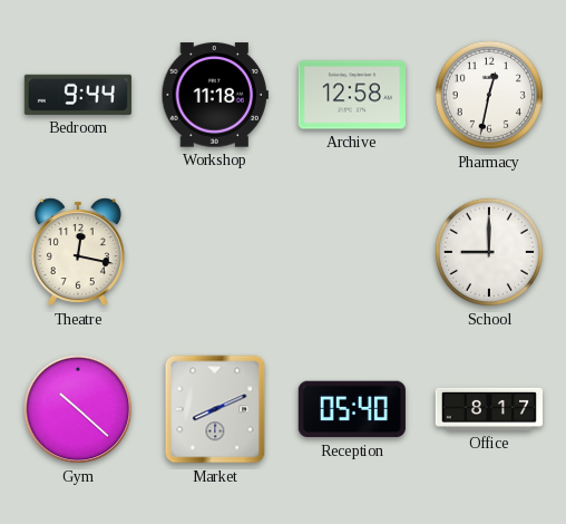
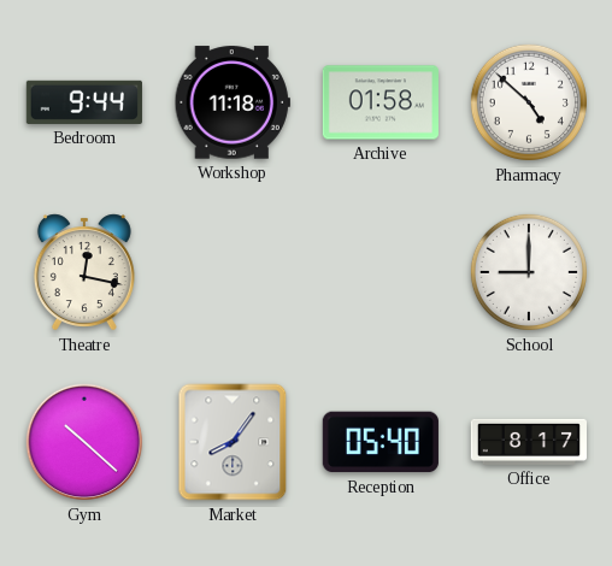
Archive: 12:58 -> 01:58 (381, 102)
Pharmacy: 12:32 -> 4:52 (529, 102)
Market: 8:11 -> 8:06 (233, 442)
